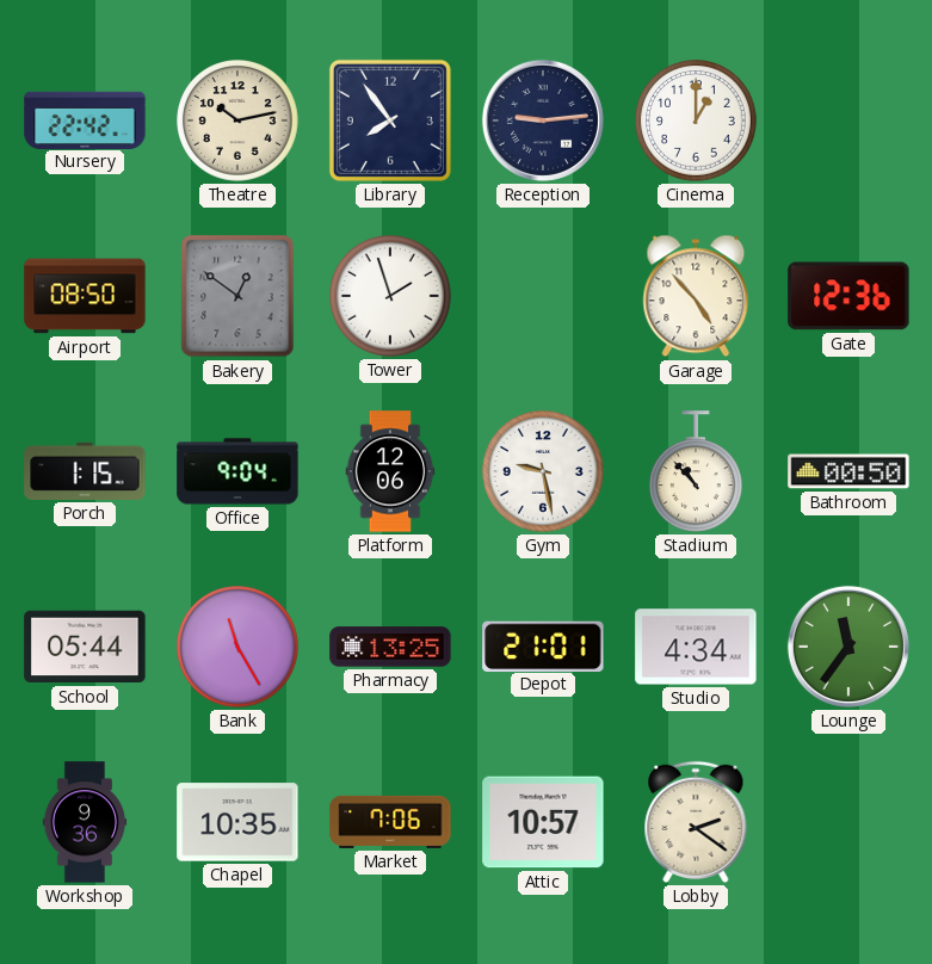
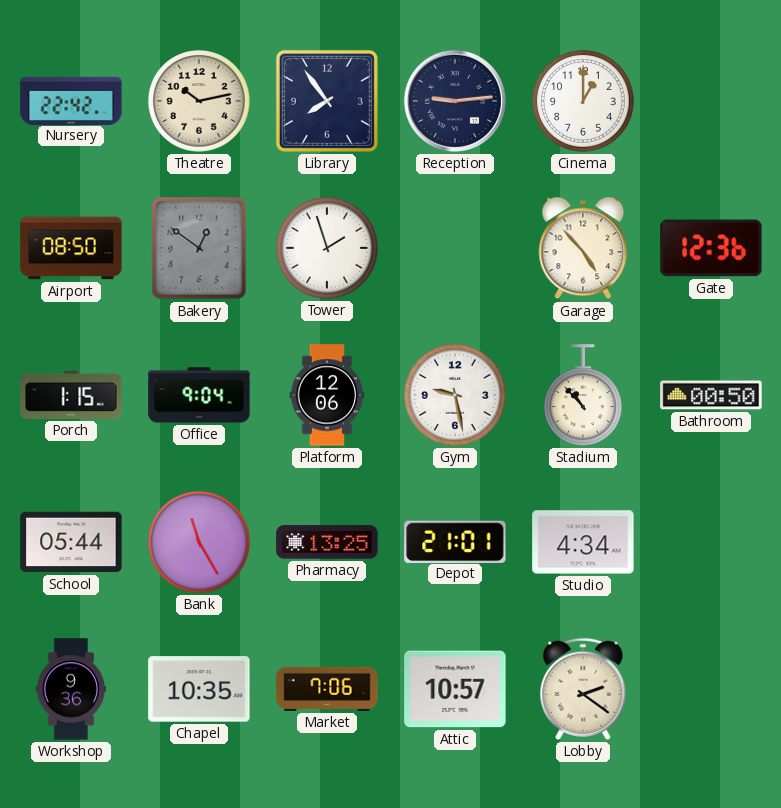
Lounge: 11:36 -> none (848, 647)
